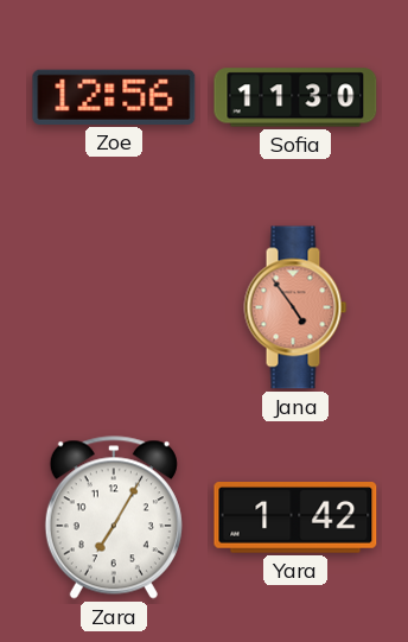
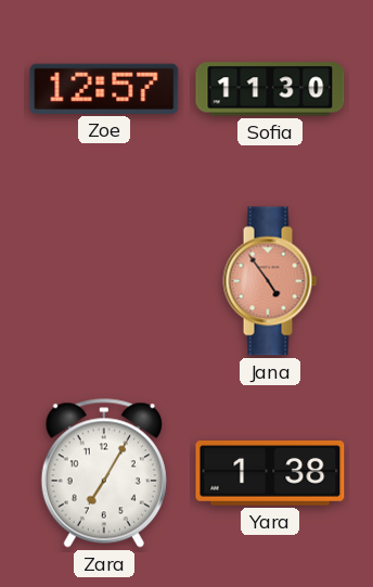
Zoe: 12:56 -> 12:57 (104, 89)
Yara: 1:42 -> 1:38 (270, 474)
